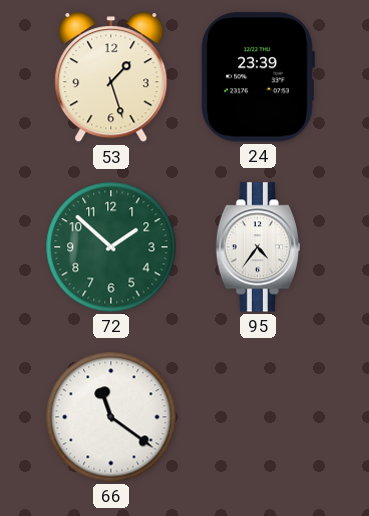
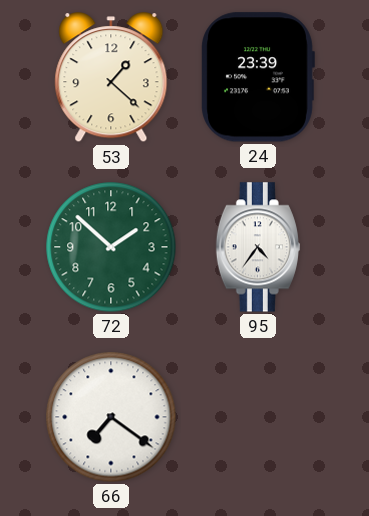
53: 1:27 -> 1:22 (111, 78)
66: 11:21 -> 7:21 (111, 417)
